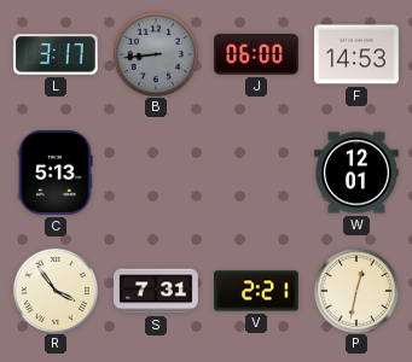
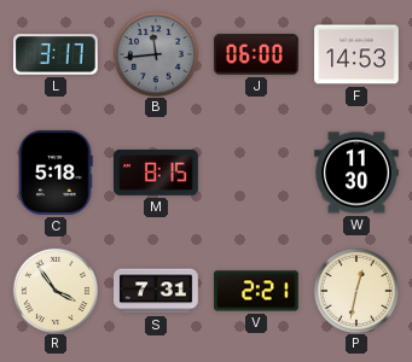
B: 8:44 -> 11:44 (155, 53)
C: 5:13 -> 5:18 (56, 174)
M: none -> 8:15 (157, 173)
W: 12:01 -> 11:30 (356, 173)
